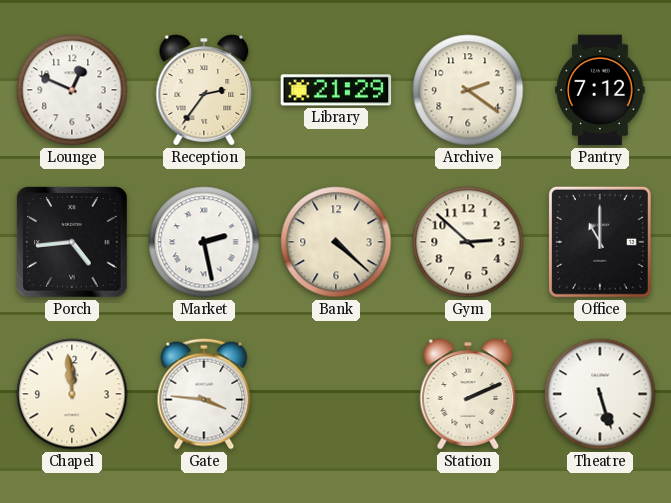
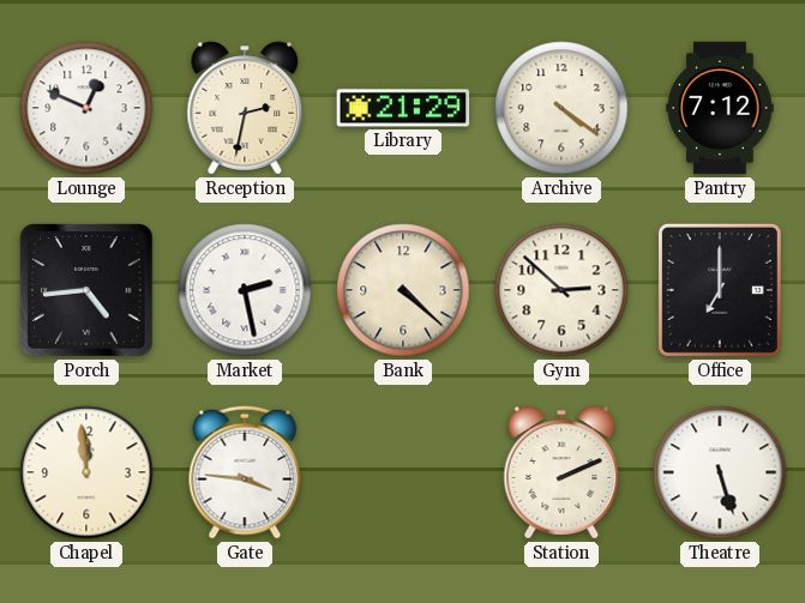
Reception: 2:36 -> 2:32 (245, 108)
Archive: 2:21 -> 4:21 (561, 108)
Office: 11:00 -> 7:00 (720, 290)
